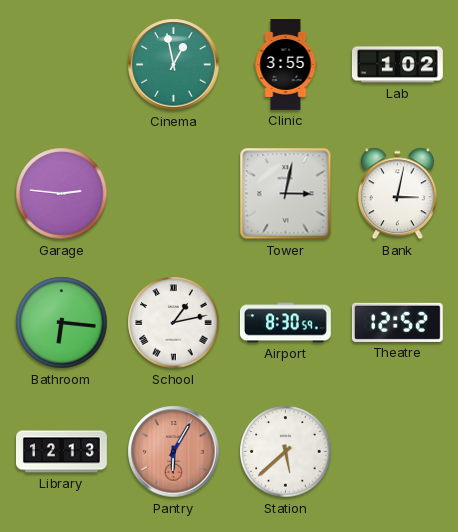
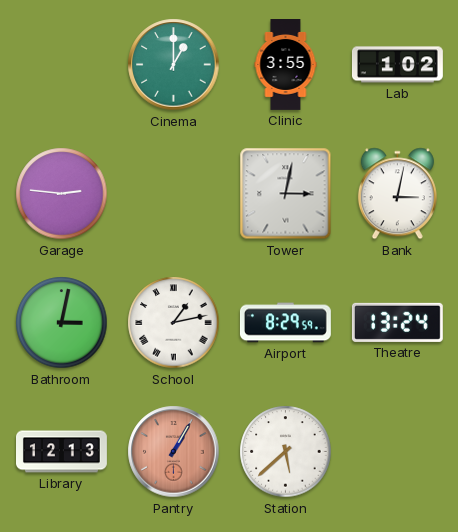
Cinema: 12:58 -> 1:00 (174, 65)
Bathroom: 6:16 -> 3:02 (62, 323)
Airport: 8:30 -> 8:29 (285, 323)
Theatre: 12:52 -> 13:24 (397, 322)
Pantry: 6:05 -> 1:05 (174, 452)
